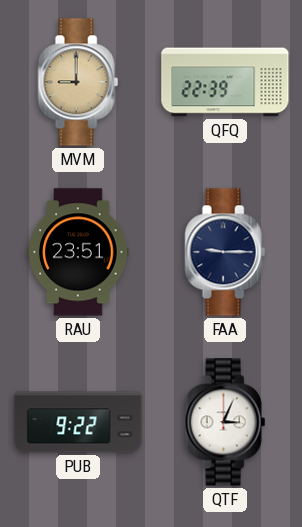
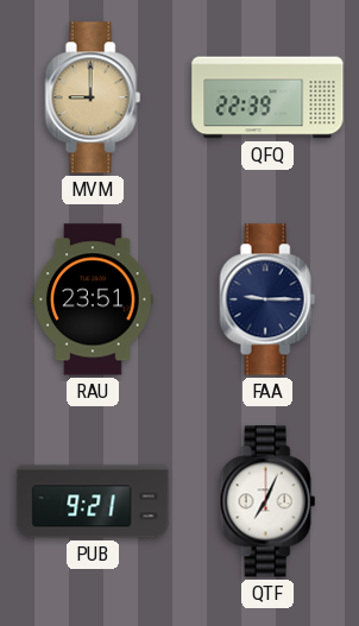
PUB: 9:22 -> 9:21 (93, 501)
QTF: 3:04 -> 7:04 (267, 501)
